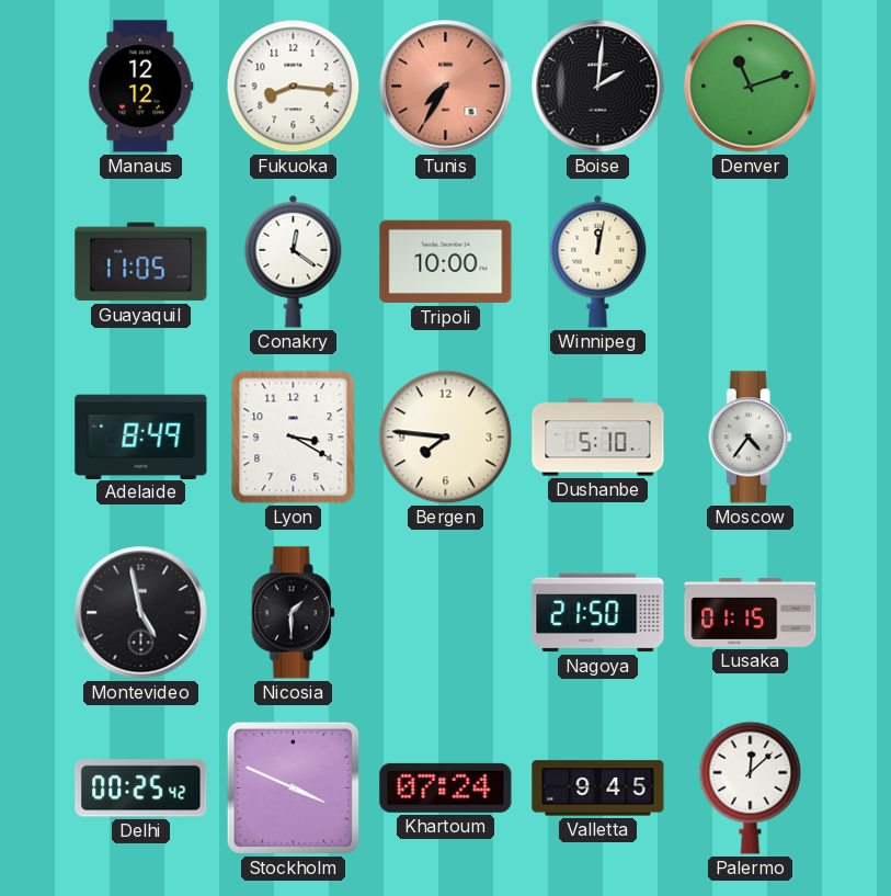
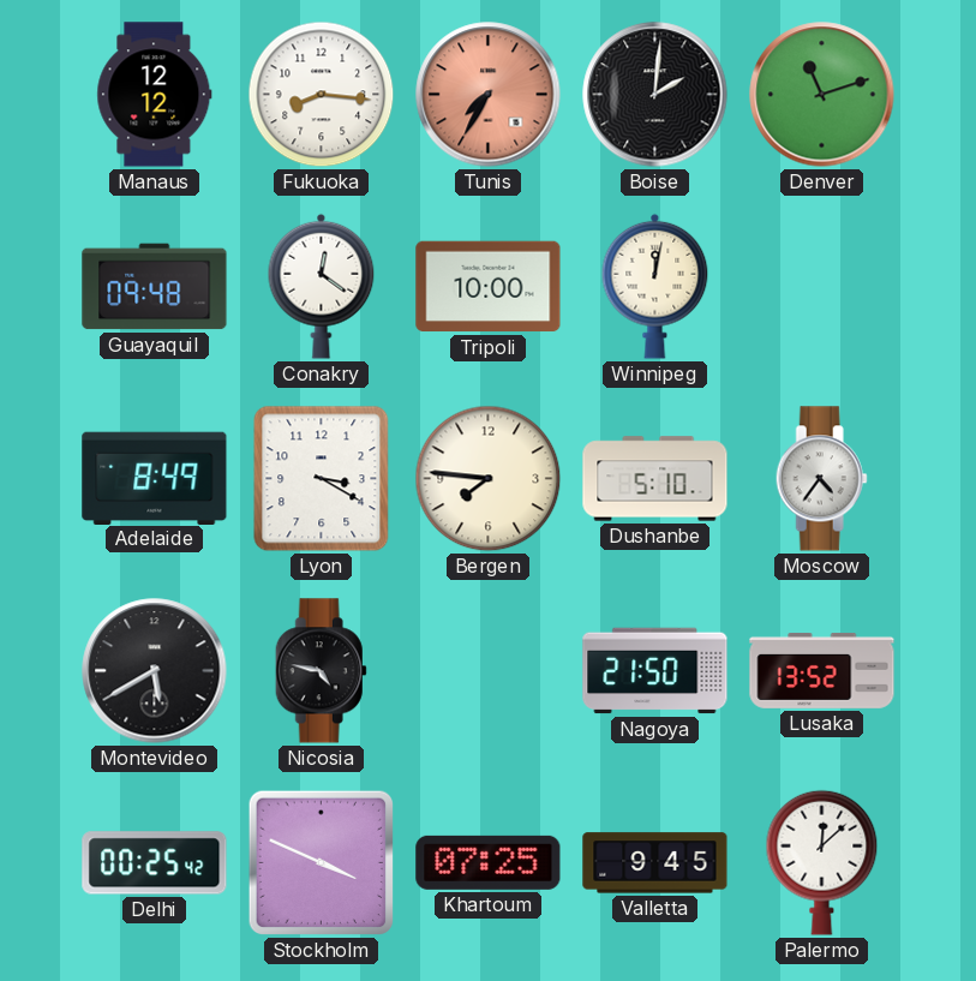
Guayaquil: 11:05 -> 09:48 (155, 287)
Montevideo: 4:58 -> 5:40 (155, 671)
Nicosia: 1:30 -> 4:47 (321, 671)
Lusaka: 01:15 -> 13:52 (822, 671)
Khartoum: 07:24 -> 07:25 (489, 862)
